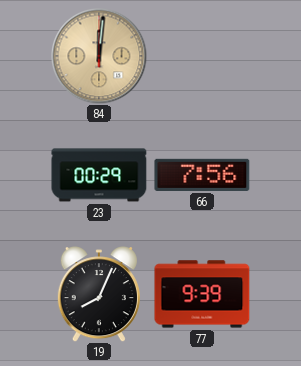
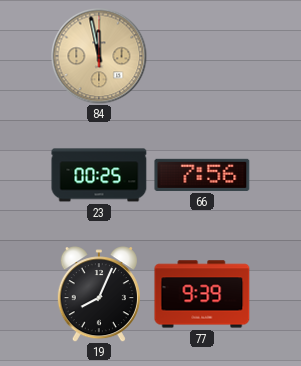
84: 12:01 -> 11:58 (99, 56)
23: 00:29 -> 00:25 (99, 175)
